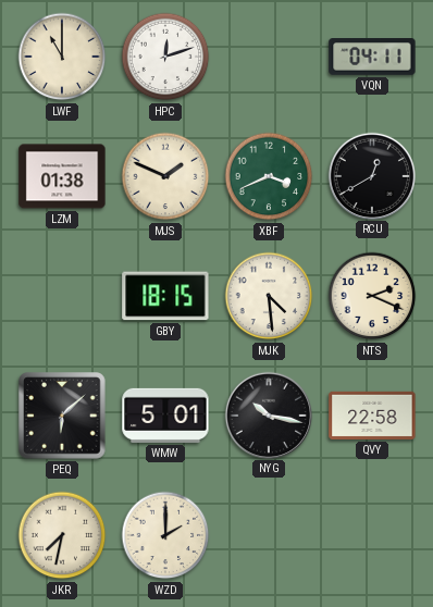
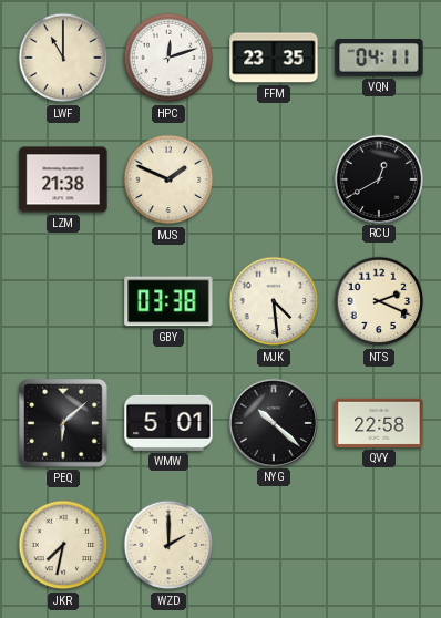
FFM: none -> 23:35 (274, 58)
LZM: 01:38 -> 21:38 (63, 179)
XBF: 3:41 -> none (269, 176)
GBY: 18:15 -> 03:38 (168, 301)
NYG: 10:17 -> 10:22 (273, 422)
